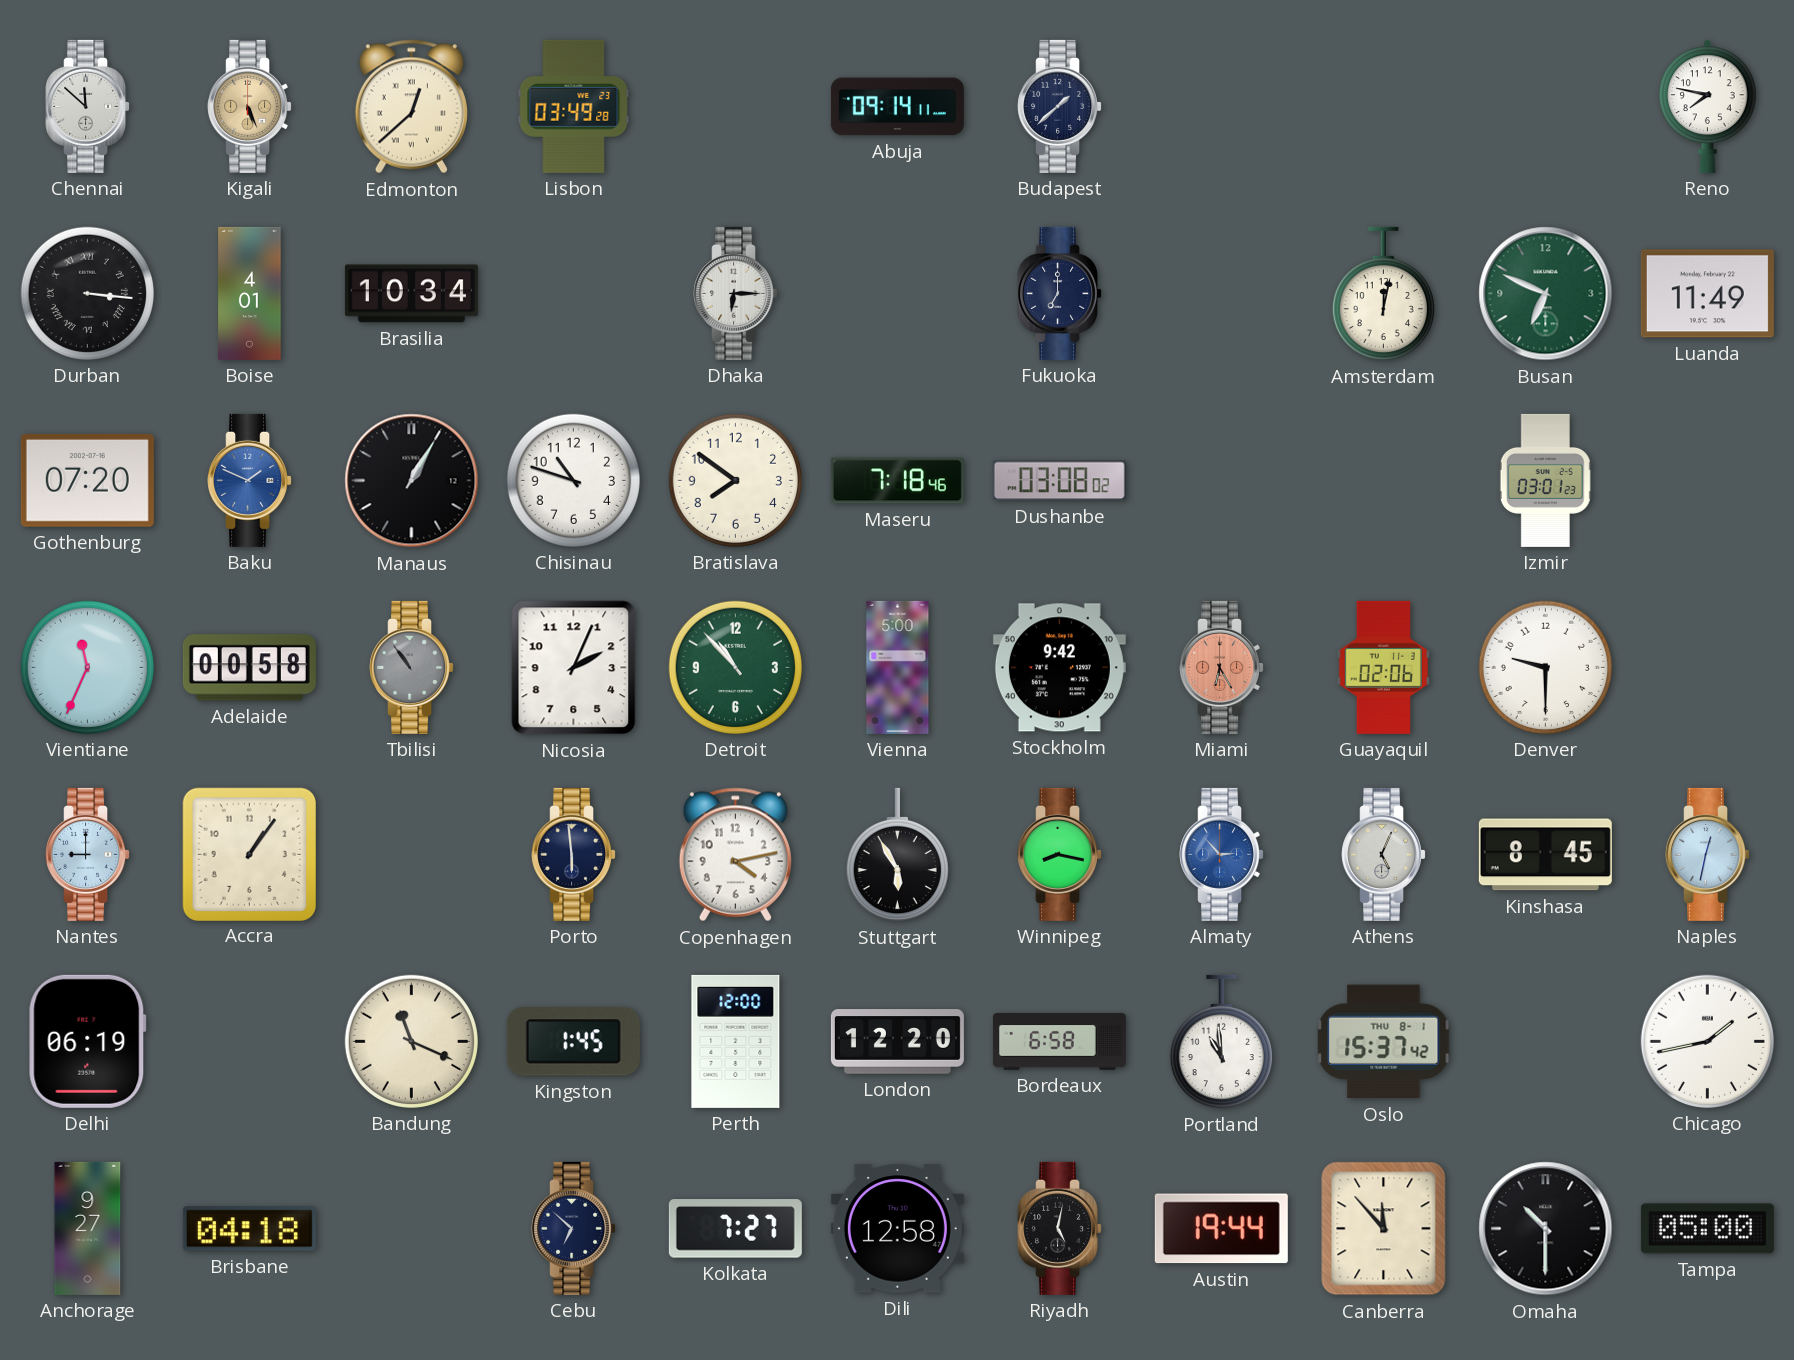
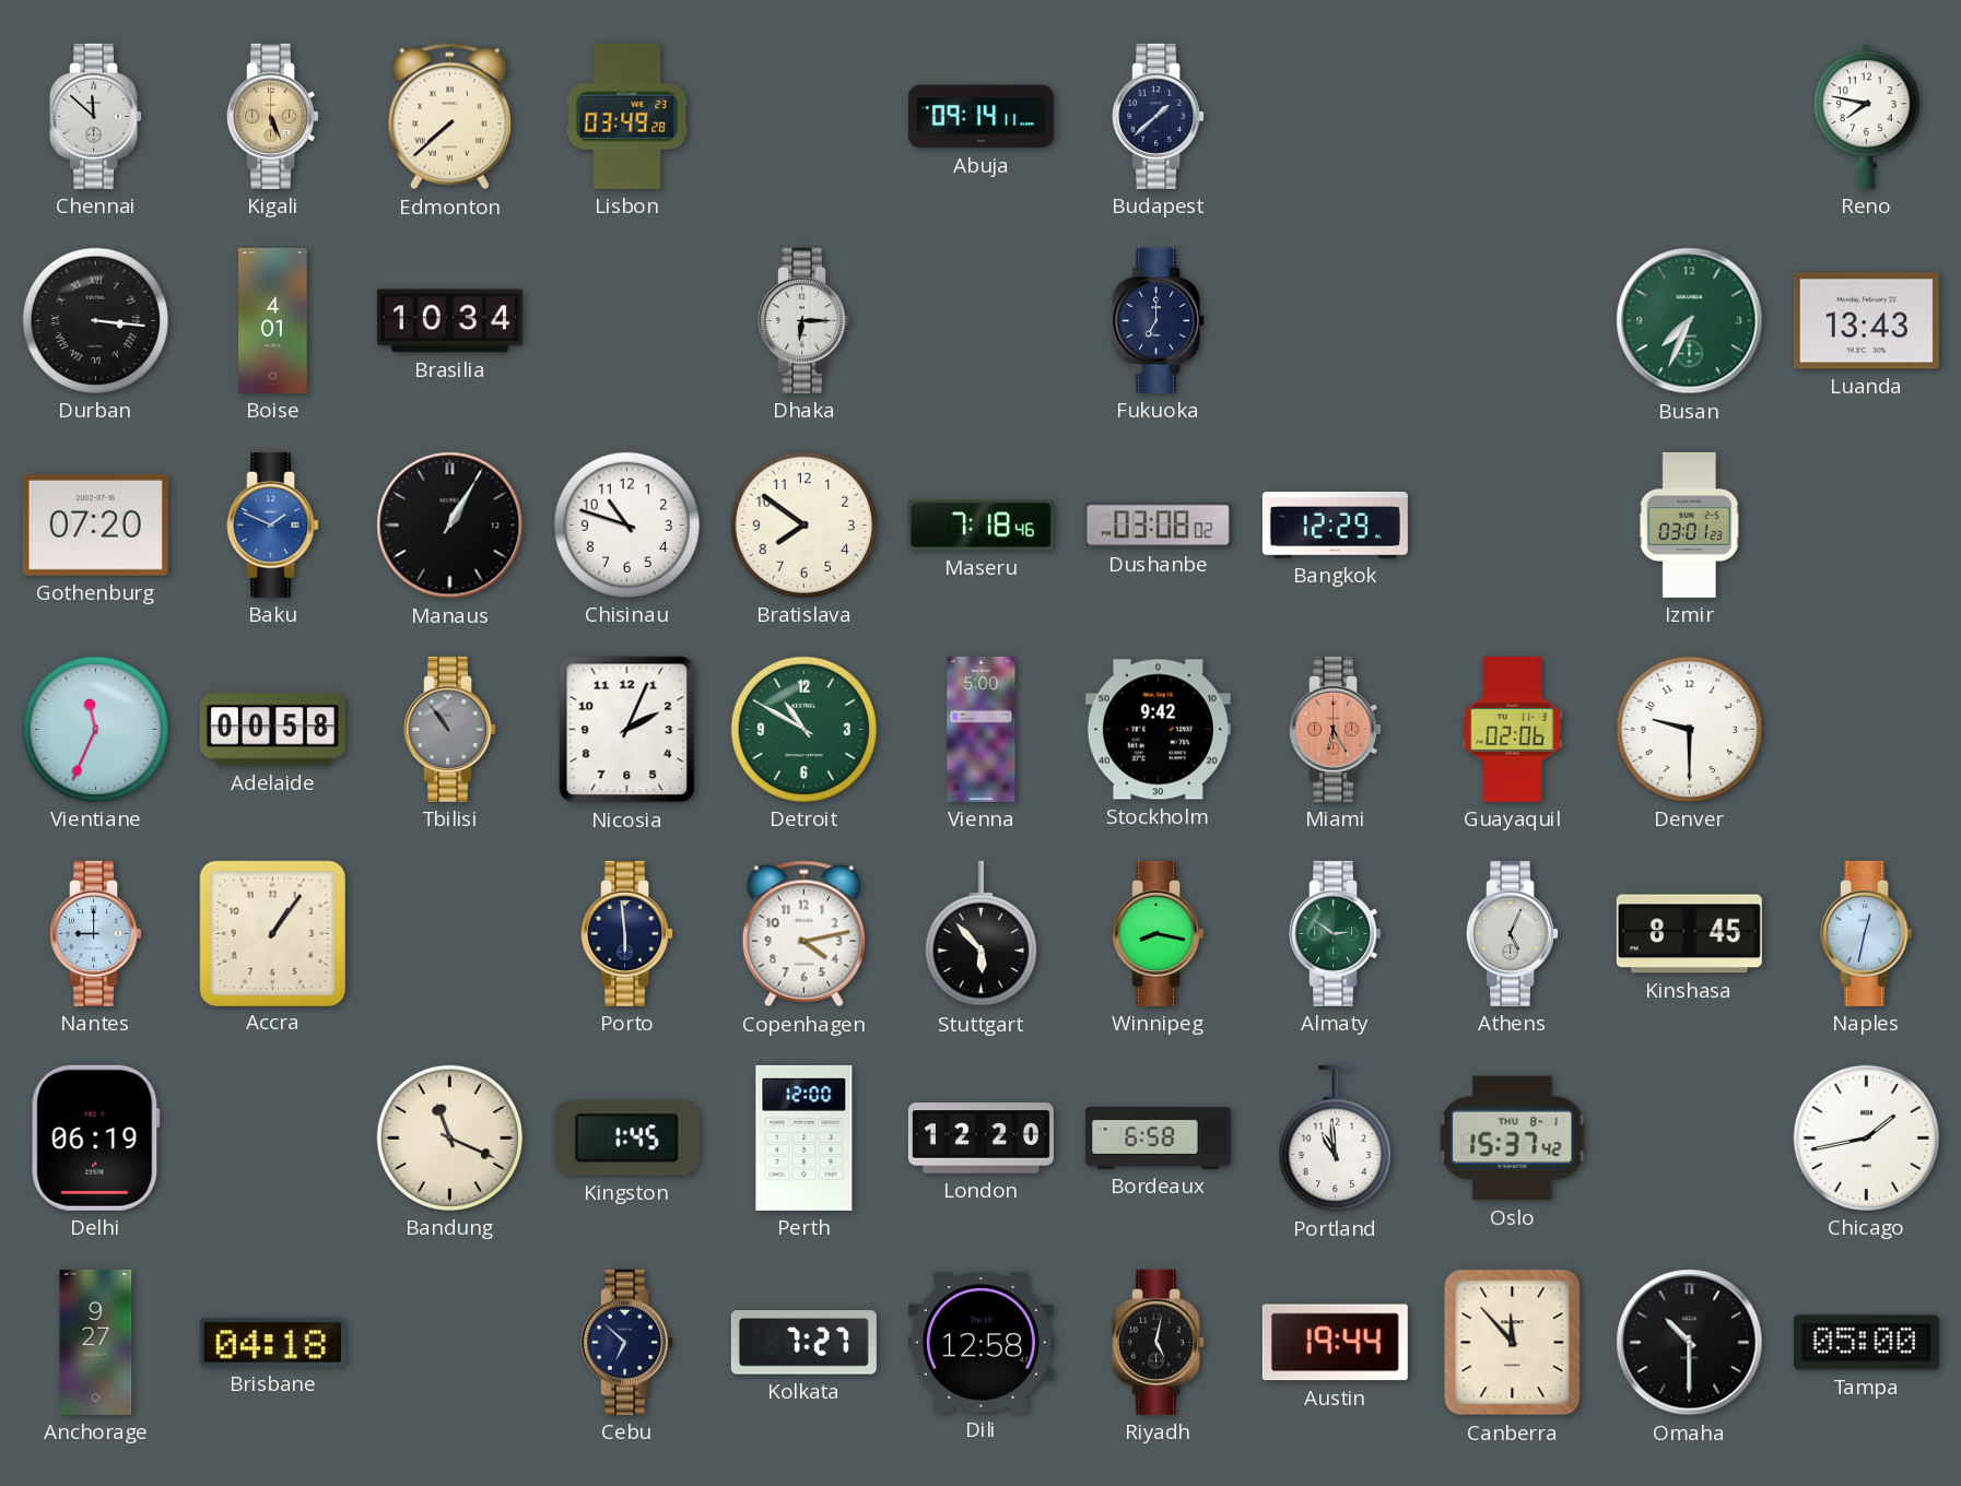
Edmonton: 12:38 -> 7:38 (449, 117)
Amsterdam: 12:02 -> none (1383, 294)
Busan: 6:49 -> 7:34 (1690, 321)
Luanda: 11:49 -> 13:43 (1866, 321)
Bangkok: none -> 12:29 (1335, 524)
Detroit: 10:53 -> 10:50 (803, 729)
Stuttgart: 5:55 -> 5:53 (980, 934)
Almaty: 2:53 -> 2:51 (1336, 933)
Almaty dial: blue -> green (1336, 933)
